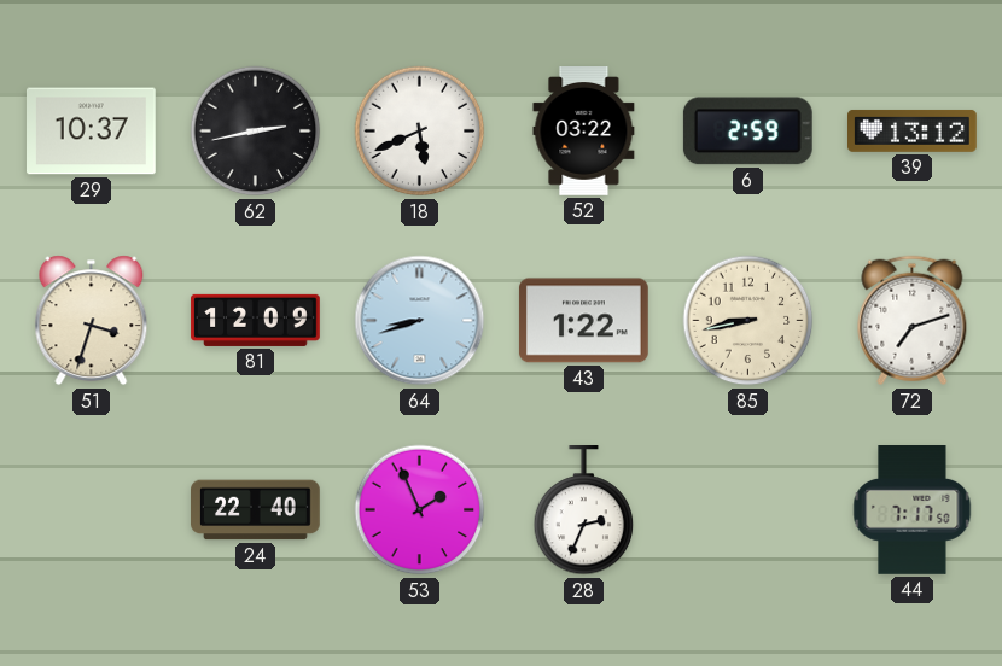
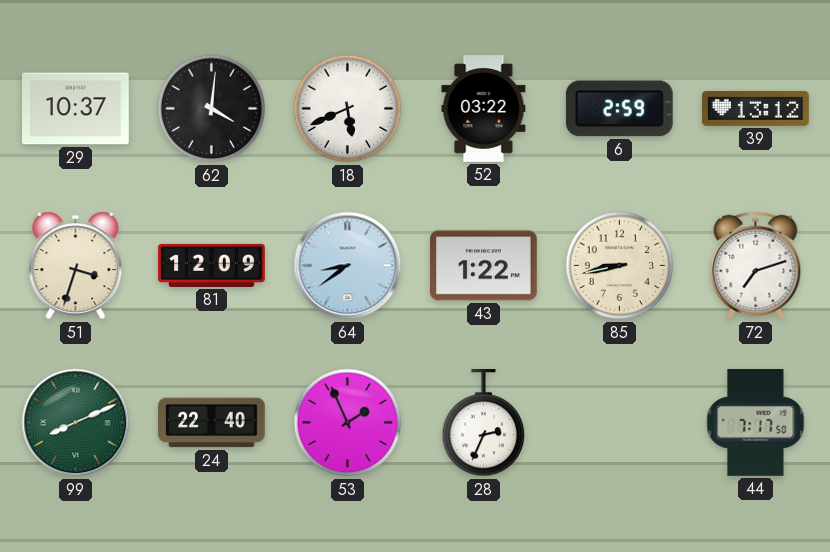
62: 2:43 -> 4:01 (212, 109)
64: 8:42 -> 8:39 (348, 266)
99: none -> 8:11 (76, 423)
